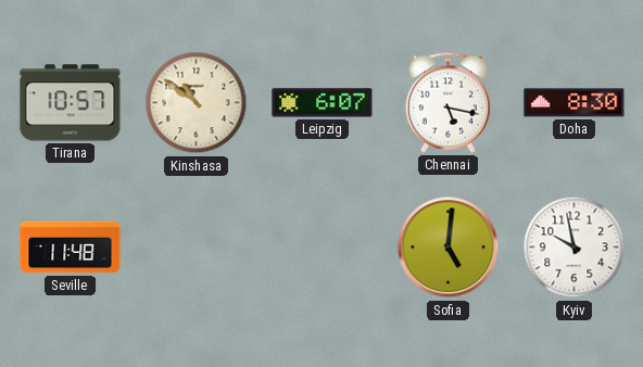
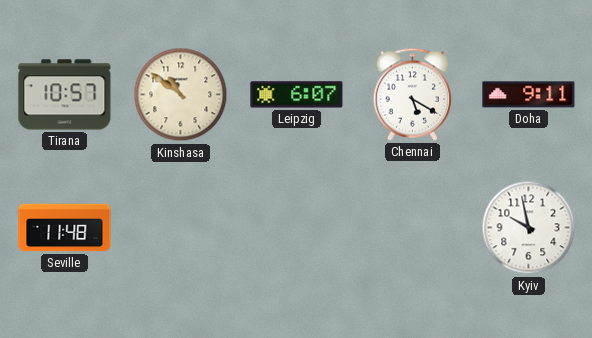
Chennai: 5:17 -> 5:20 (412, 94)
Doha: 8:30 -> 9:11 (529, 95)
Sofia: 5:01 -> none (449, 248)
